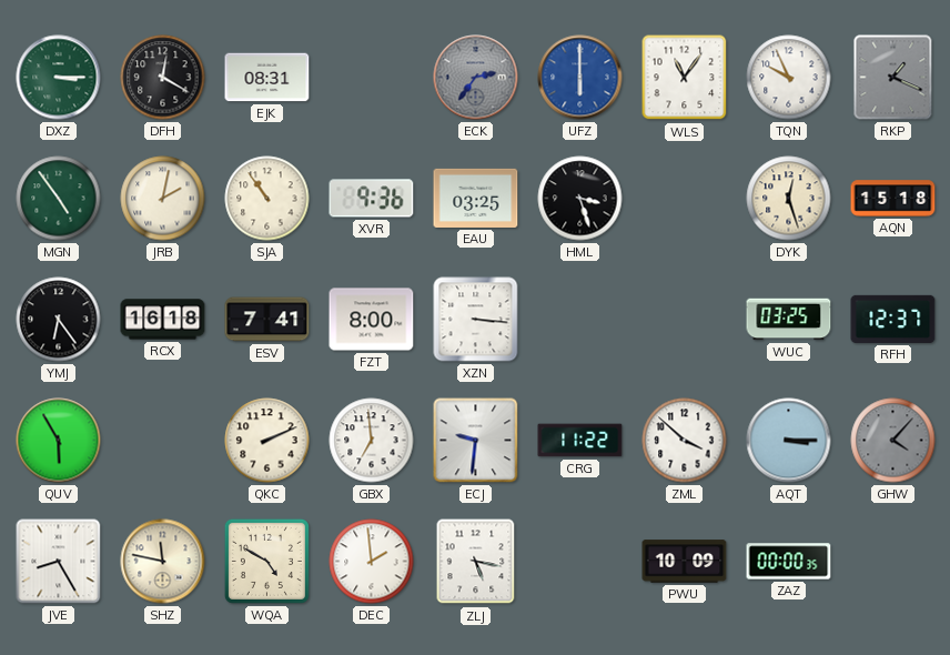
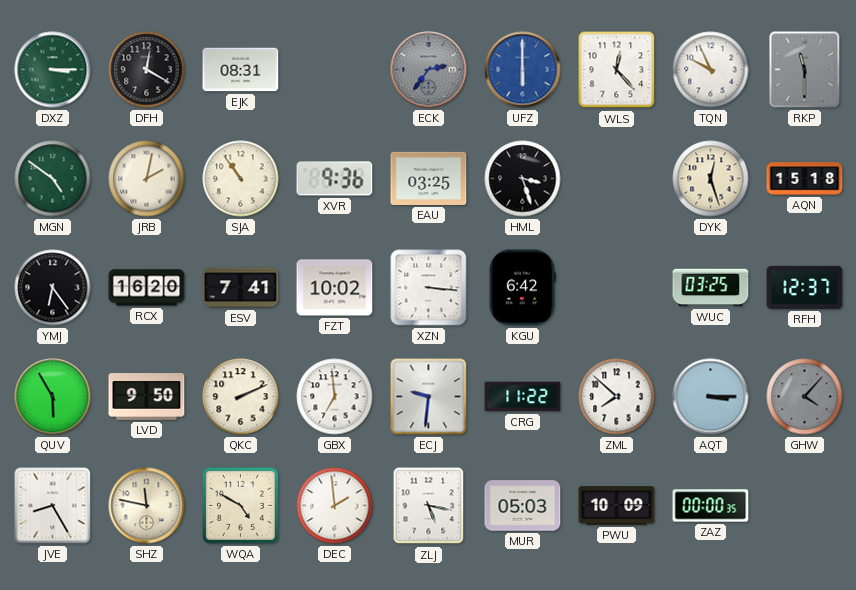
WLS: 11:06 -> 12:23 (617, 70)
RKP: 1:19 -> 11:30 (805, 70)
MGN: 4:54 -> 4:51 (53, 179)
RCX: 16:18 -> 16:20 (147, 288)
FZT: 8:00 -> 10:02 (335, 288)
KGU: none -> 6:42 (522, 288)
LVD: none -> 9:50 (147, 397)
ZML: 3:52 -> 7:52 (617, 397)
MUR: none -> 05:03 (523, 506)
